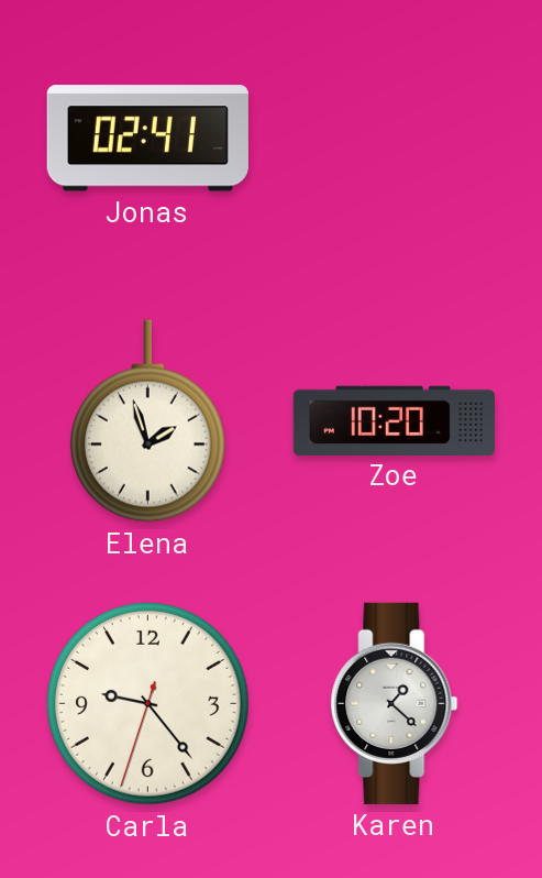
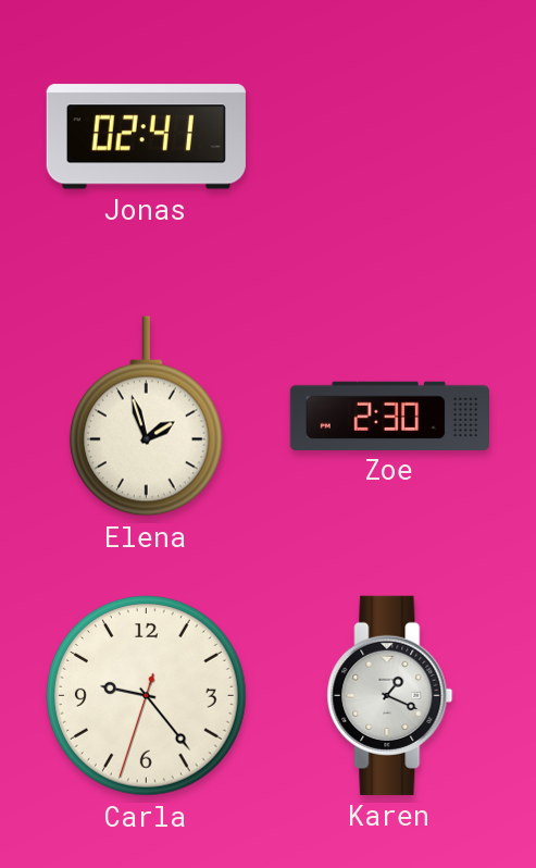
Zoe: 10:20 -> 2:30 (389, 416)
Karen: 1:22 -> 1:19 (390, 695)
